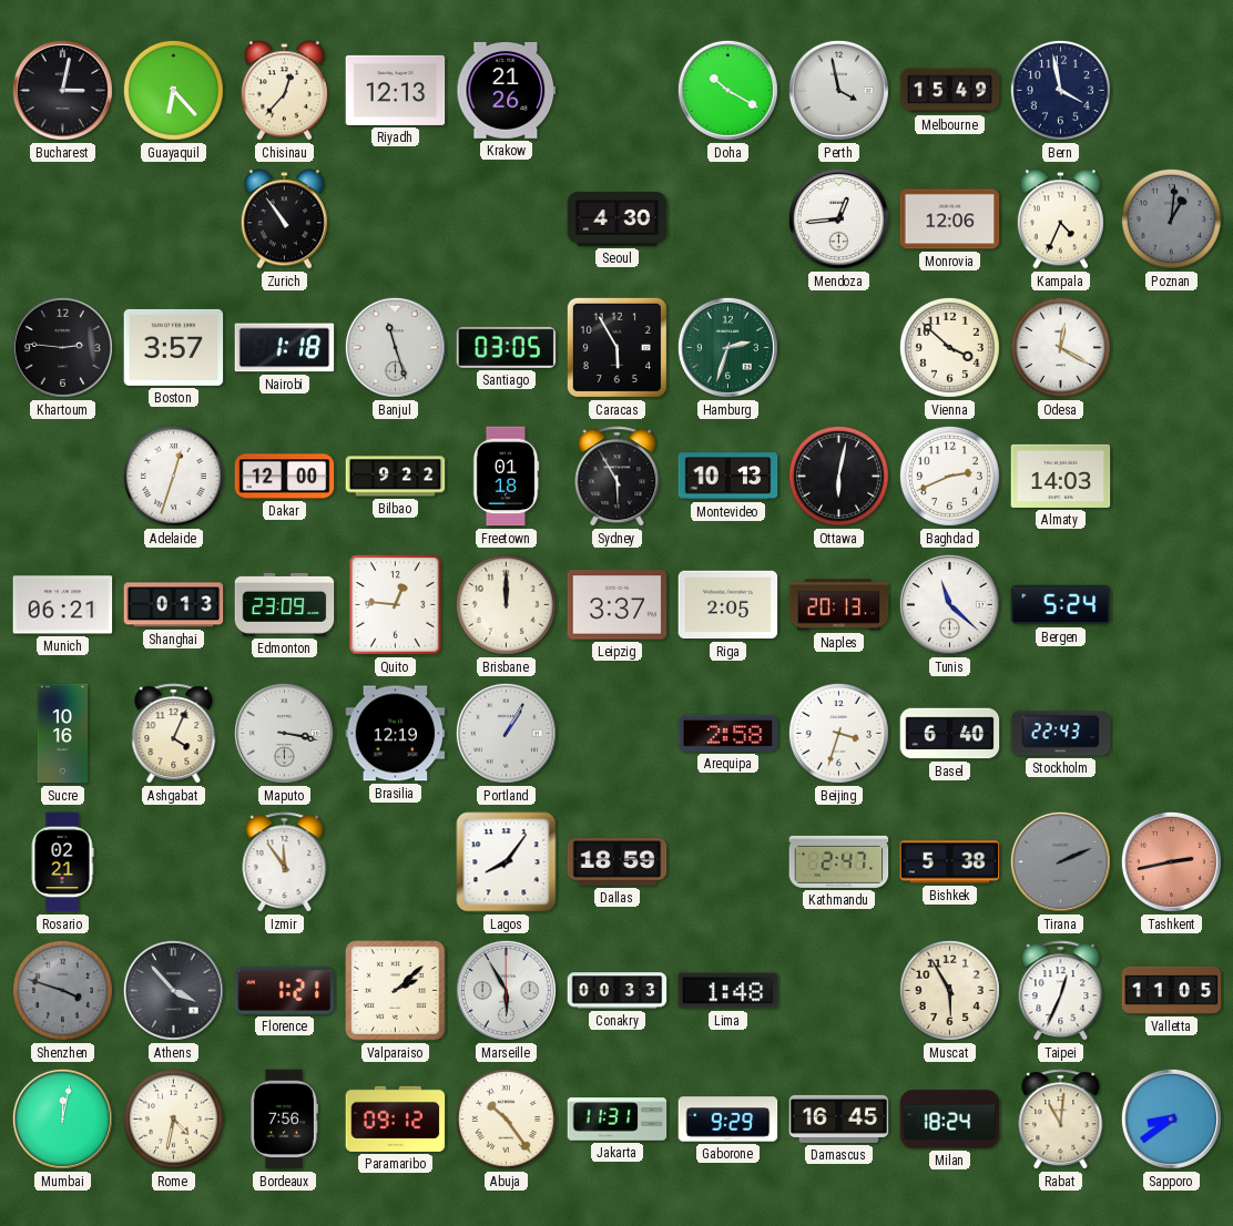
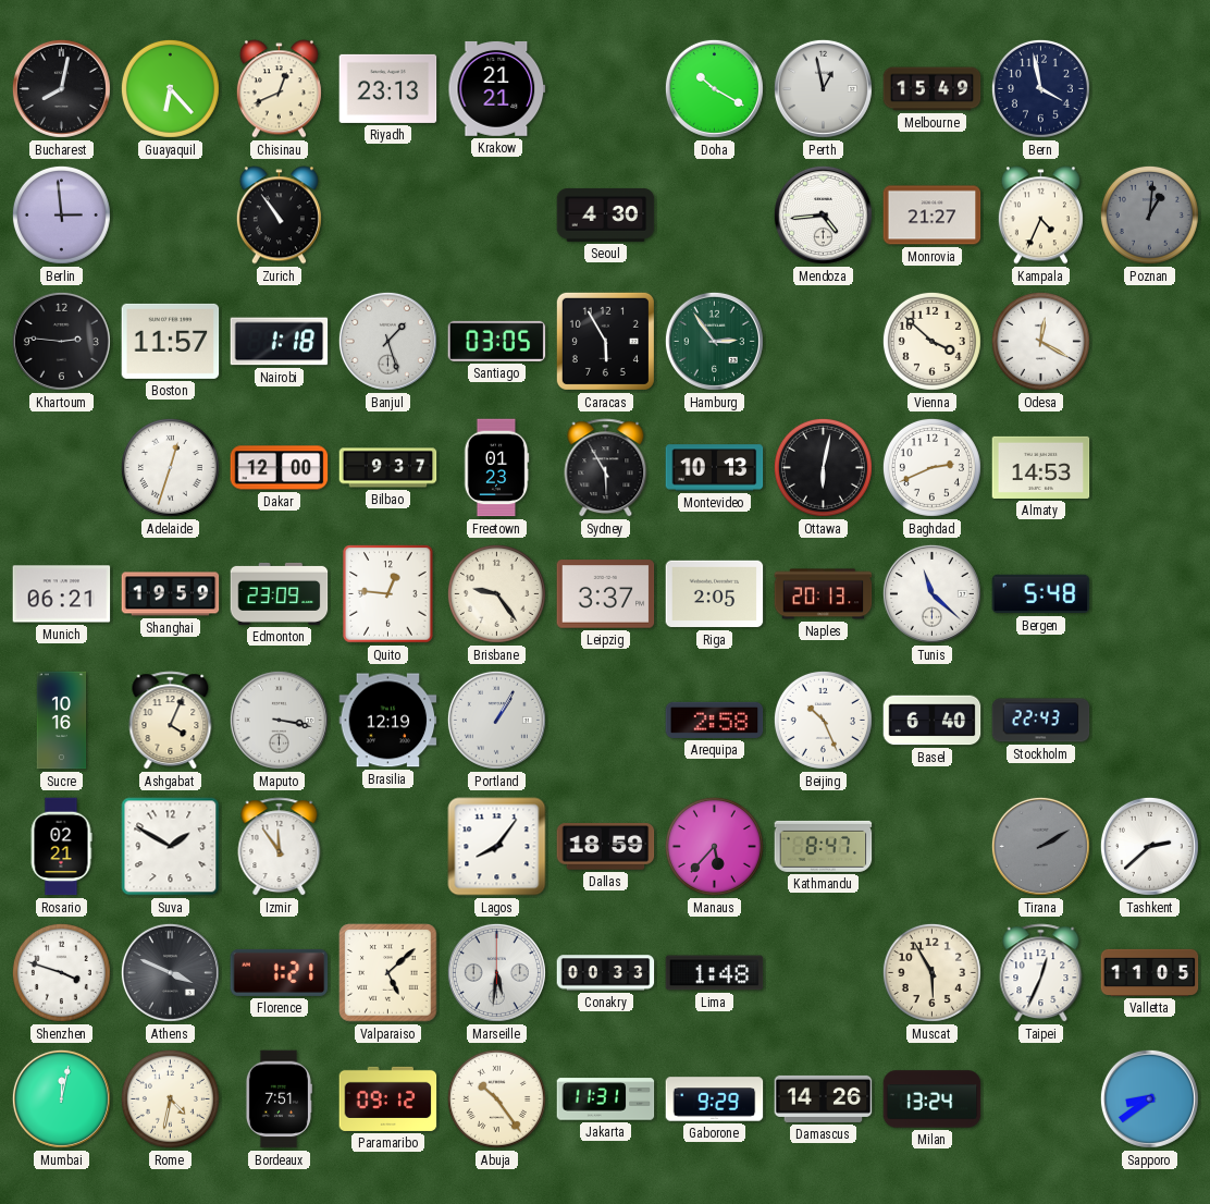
Bucharest: 3:02 -> 8:02 (61, 88)
Chisinau: 12:37 -> 12:41 (279, 89)
Riyadh: 12:13 -> 23:13 (388, 88)
Krakow: 21:26 -> 21:21 (497, 88)
Perth: 3:58 -> 12:58 (823, 88)
Berlin: none -> 2:59 (61, 214)
Mendoza: 12:44 -> 4:44 (823, 214)
Monrovia: 12:06 -> 21:27 (933, 216)
Boston: 3:57 -> 11:57 (171, 341)
Banjul: 11:27 -> 1:27 (387, 341)
Hamburg: 2:33 -> 2:54 (714, 341)
Bilbao: 9:22 -> 9:37 (388, 468)
Freetown: 01:18 -> 01:23 (496, 468)
Almaty: 14:03 -> 14:53 (1041, 467)
Shanghai: 0:13 -> 19:59 (171, 594)
Brisbane: 12:00 -> 9:24 (496, 593)
Bergen: 5:24 -> 5:48 (1041, 594)
Beijing: 3:33 -> 10:26 (823, 720)
Suva: none -> 1:50 (171, 847)
Manaus: none -> 5:37 (714, 846)
Kathmandu: 2:47 -> 8:47 (824, 846)
Bishkek: 5:38 -> none (950, 862)
Tirana: 2:11 -> 2:10 (1040, 846)
Tashkent: 2:43 -> 2:38 (1149, 846)
Tashkent dial: salmon -> white (1149, 846)
Shenzhen dial: grey -> white (61, 972)
Athens: 3:53 -> 3:49 (170, 972)
Valparaiso: 2:08 -> 5:08 (388, 973)
Marseille: 5:55 -> 5:31 (496, 972)
Bordeaux: 7:56 -> 7:51 (279, 1099)
Damascus: 16:45 -> 14:26 (824, 1098)
Milan: 18:24 -> 13:24 (933, 1099)
Rabat: 11:01 -> none (1061, 1120)
